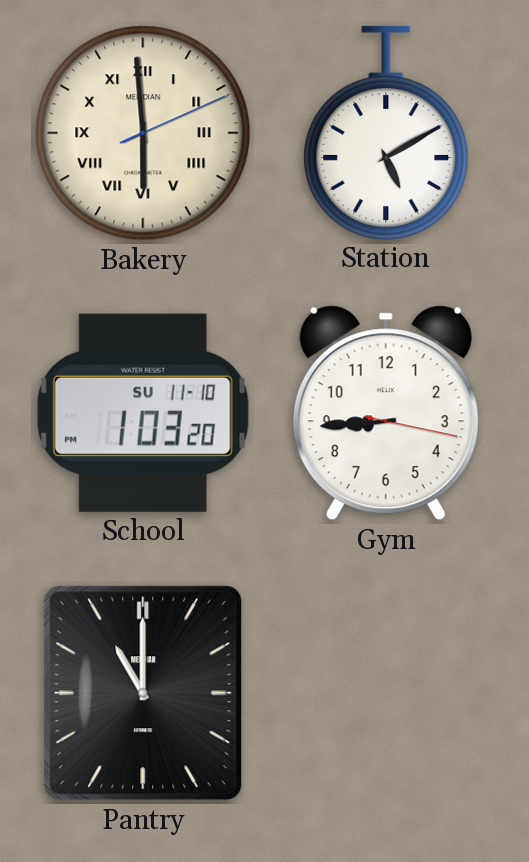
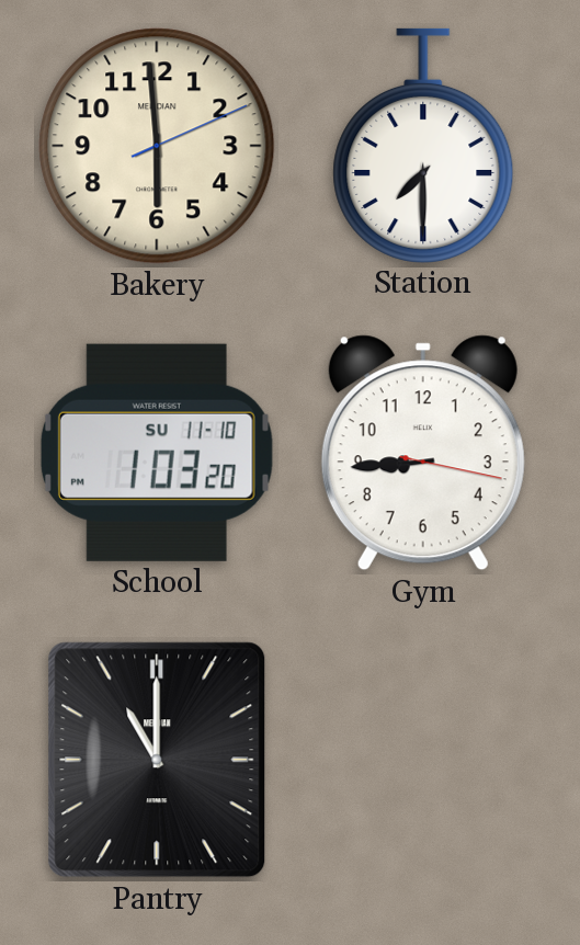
Bakery numerals: Roman -> Arabic (157, 146)
Station: 5:10 -> 7:30 (423, 145)
